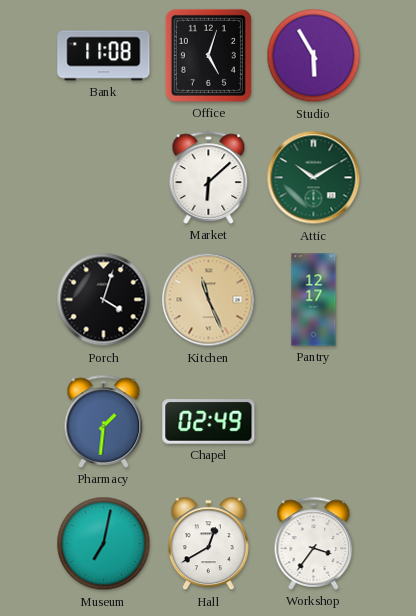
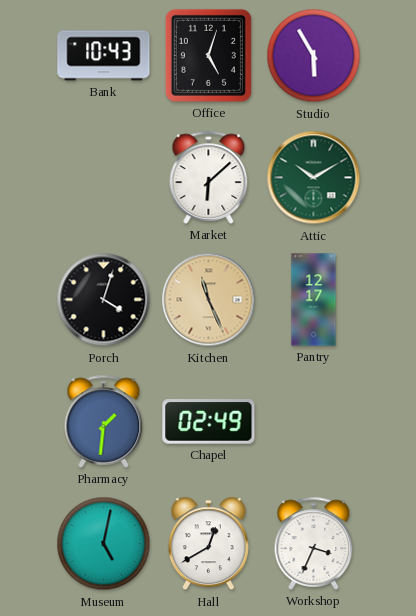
Bank: 11:08 -> 10:43 (104, 56)
Museum: 7:02 -> 5:02 (104, 544)
Workshop: 3:36 -> 3:34 (314, 543)
